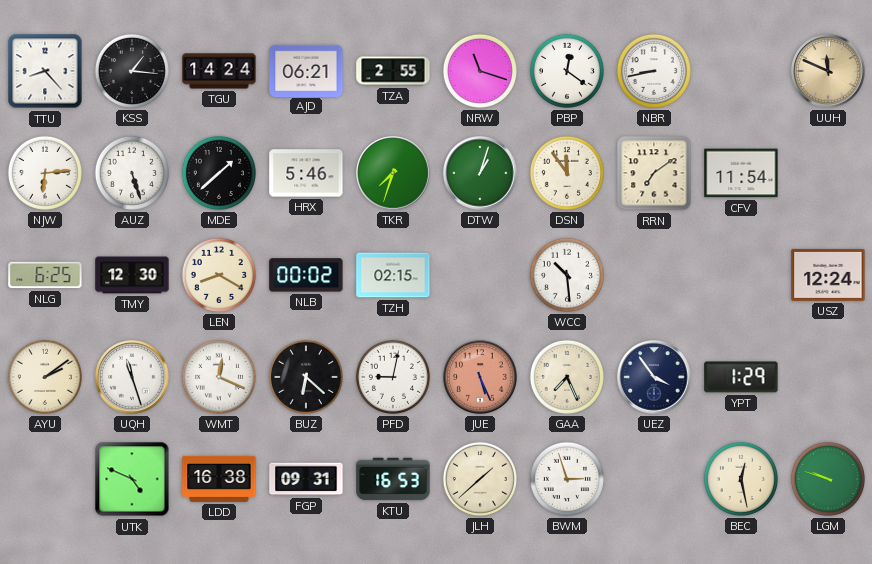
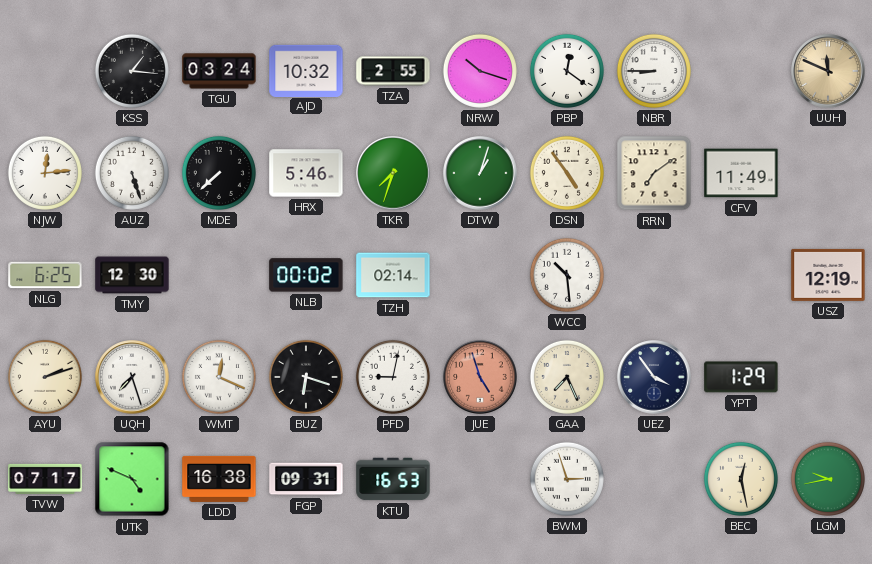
TTU: 8:23 -> none (45, 71)
TGU: 14:24 -> 03:24 (219, 71)
AJD: 06:21 -> 10:32 (306, 70)
NRW: 11:18 -> 10:18 (480, 71)
NBR: 8:43 -> 8:45 (654, 71)
NJW: 6:14 -> 12:14 (45, 173)
MDE: 1:38 -> 7:38 (219, 173)
DSN: 11:54 -> 4:54 (567, 173)
CFV: 11:54 -> 11:49 (741, 173)
LEN: 8:20 -> none (219, 275)
TZH: 02:15 -> 02:14 (393, 275)
USZ: 12:24 -> 12:19 (828, 275)
AYU: 2:09 -> 2:12 (45, 377)
UQH: 11:27 -> 7:27 (132, 377)
BUZ: 6:22 -> 6:18 (306, 377)
JUE: 5:26 -> 4:57 (480, 377)
TVW: none -> 07:17 (45, 479)
JLH: 1:38 -> none (480, 479)
LGM: 9:48 -> 9:43 (828, 479)
